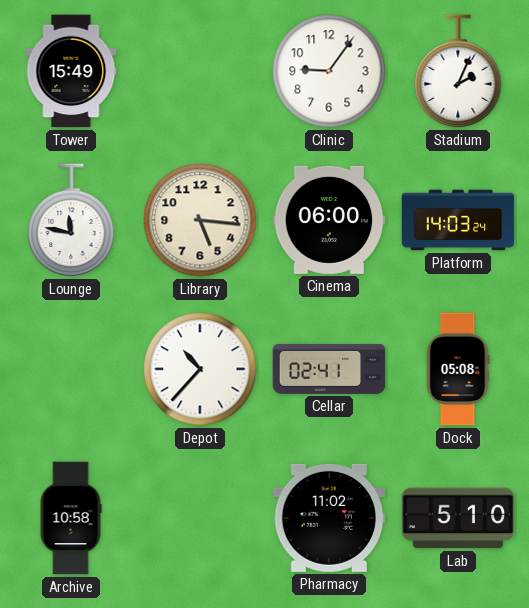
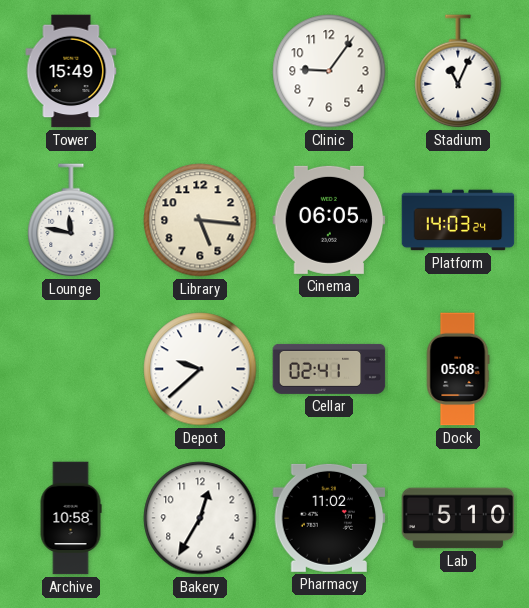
Stadium: 2:04 -> 11:04 (458, 72)
Cinema: 06:00 -> 06:05 (329, 220)
Depot: 10:37 -> 9:38 (200, 369)
Bakery: none -> 12:35 (200, 518)
